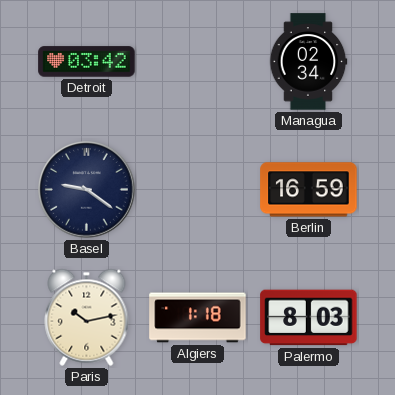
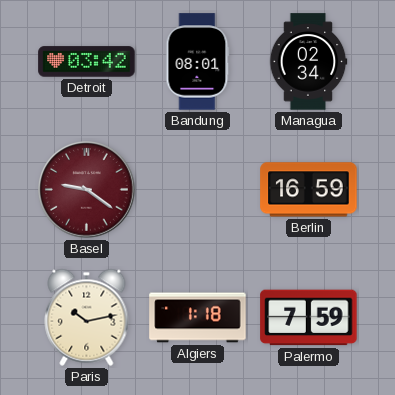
Bandung: none -> 08:01 (198, 62)
Basel dial: navy -> burgundy (87, 190)
Palermo: 8:03 -> 7:59 (309, 318)
